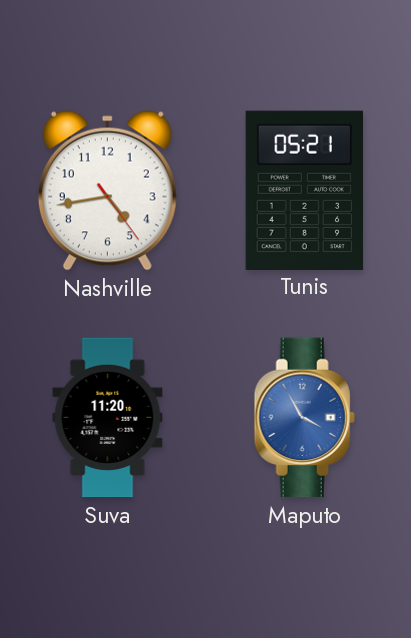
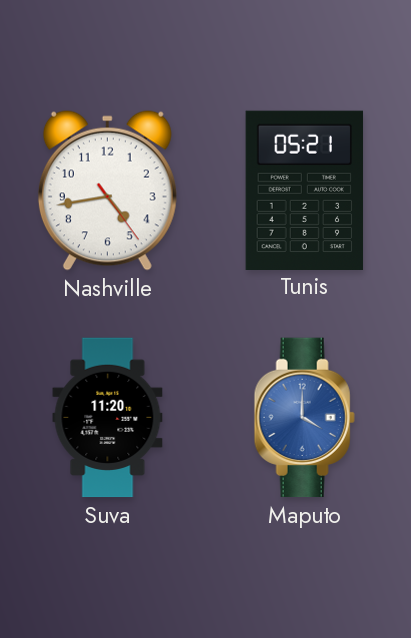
Maputo: 3:55 -> 4:00 (304, 418)
